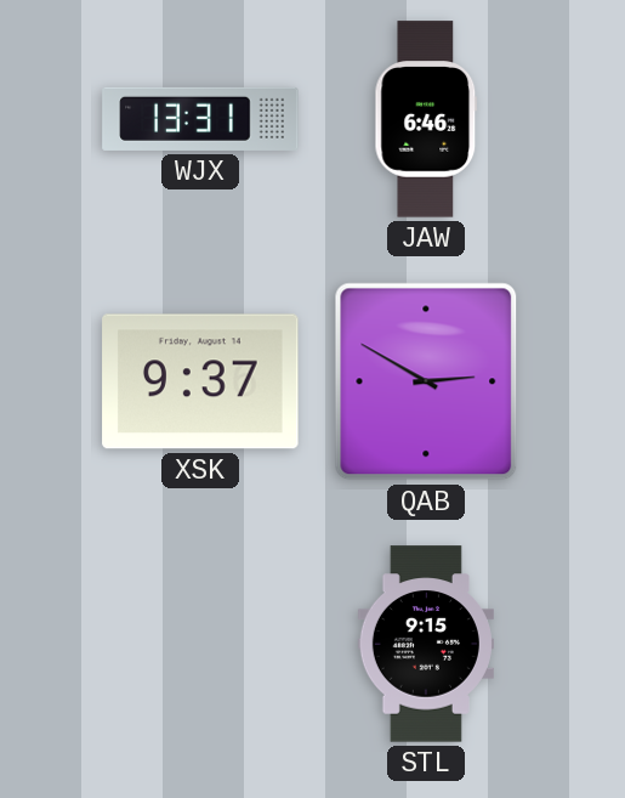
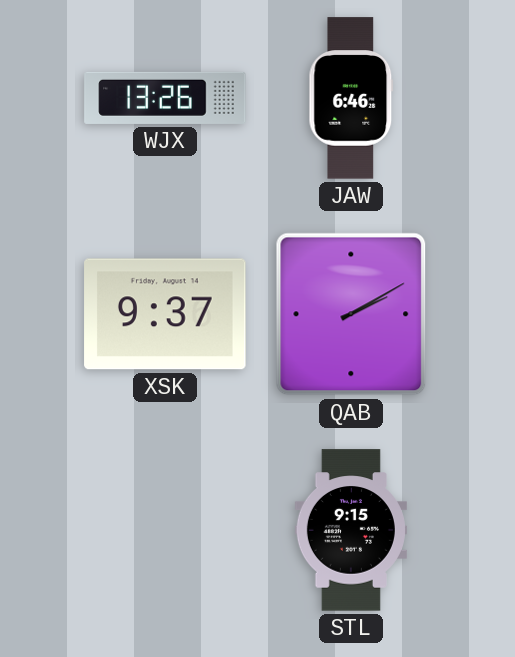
WJX: 13:31 -> 13:26 (165, 98)
QAB: 2:50 -> 2:10 (351, 314)
